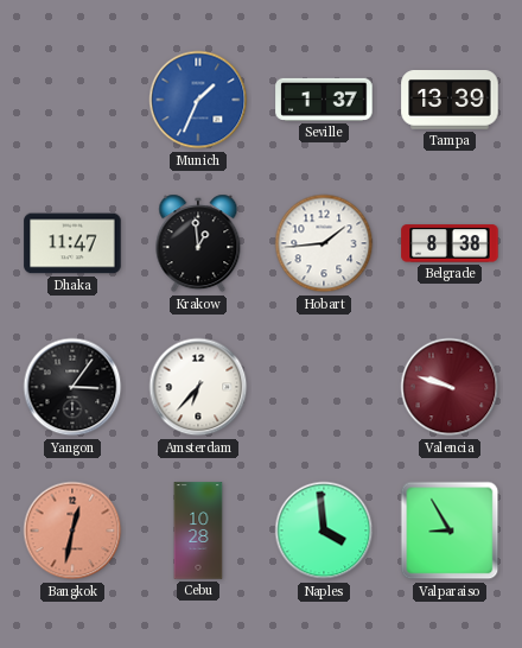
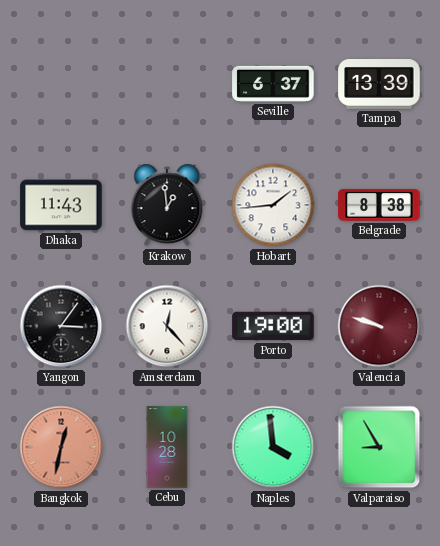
Munich: 1:34 -> none (198, 100)
Seville: 1:37 -> 6:37 (273, 84)
Dhaka: 11:47 -> 11:43 (61, 205)
Amsterdam: 6:37 -> 12:23 (167, 326)
Porto: none -> 19:00 (273, 326)
